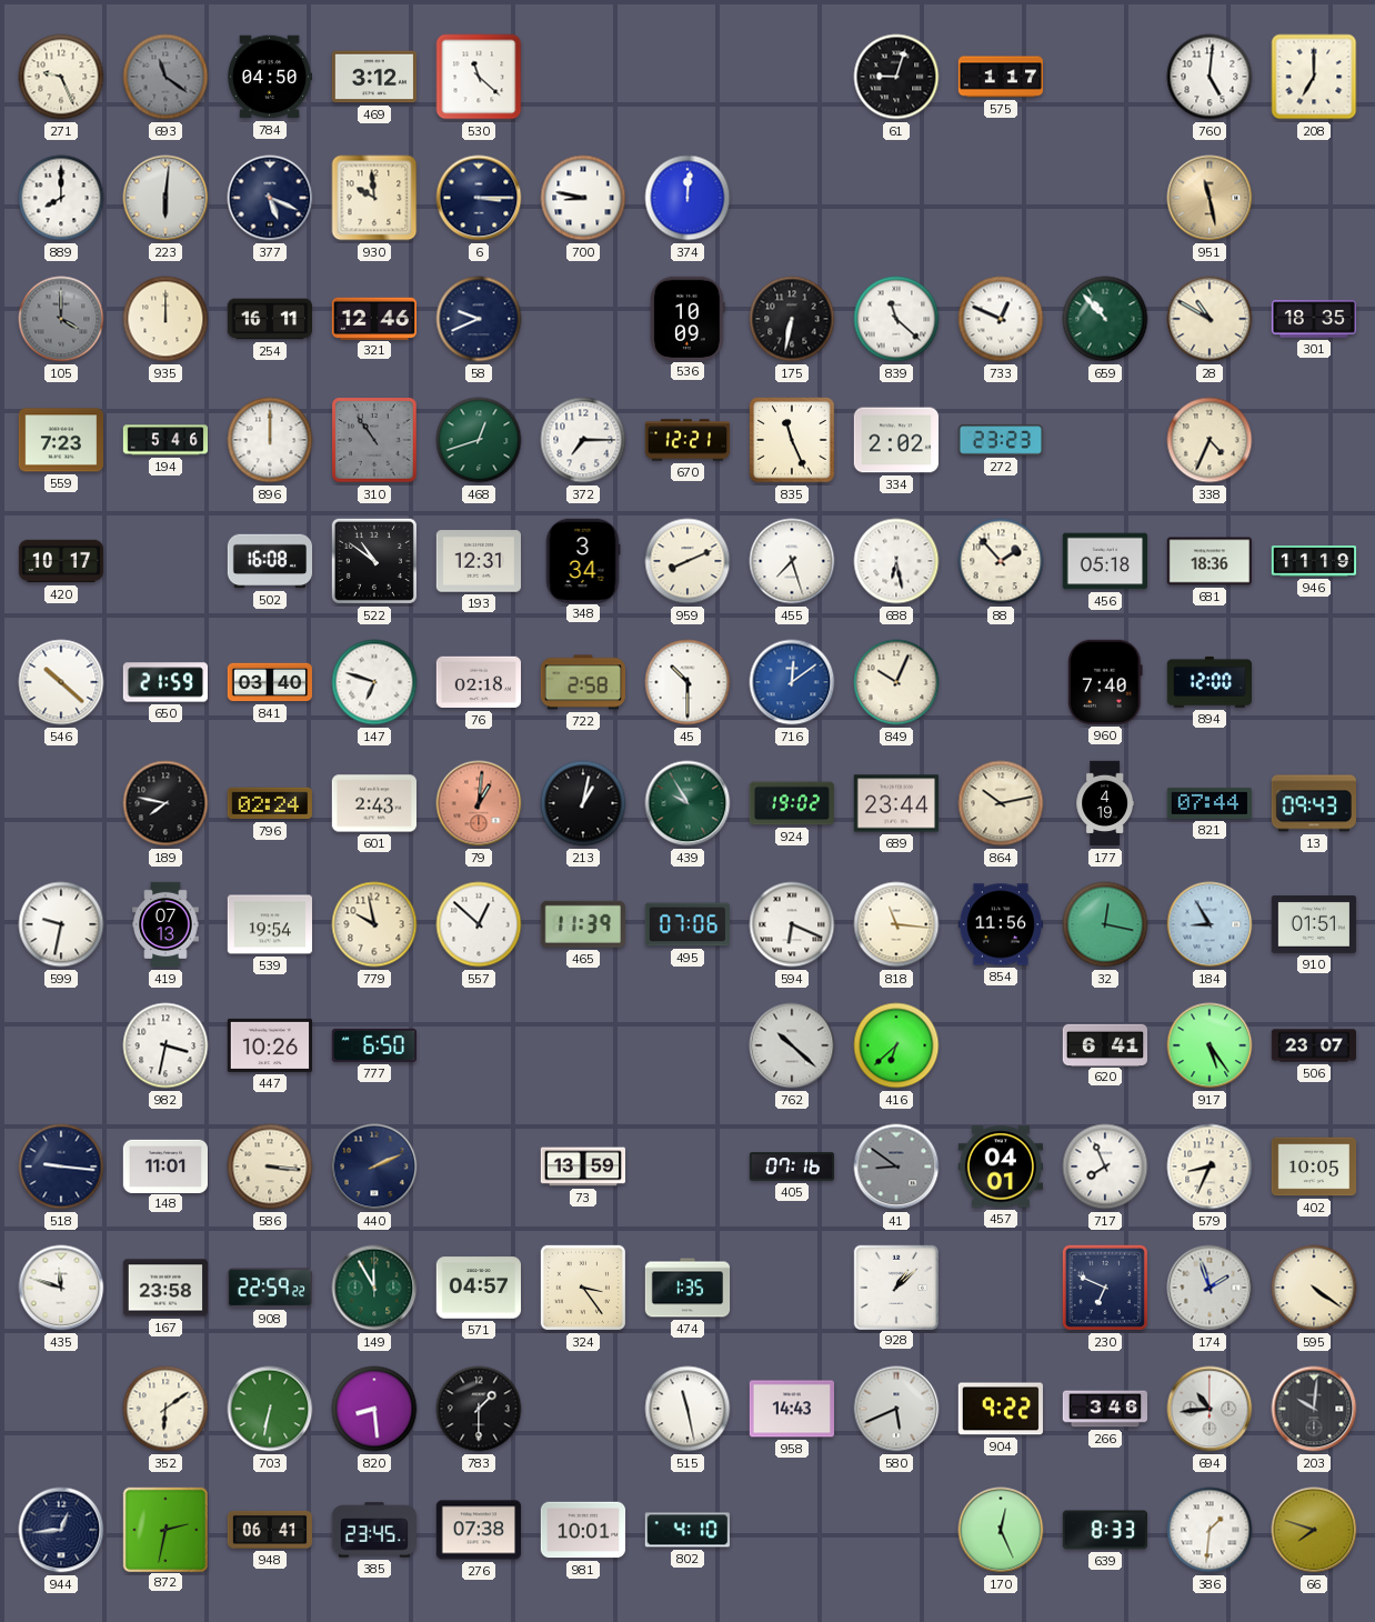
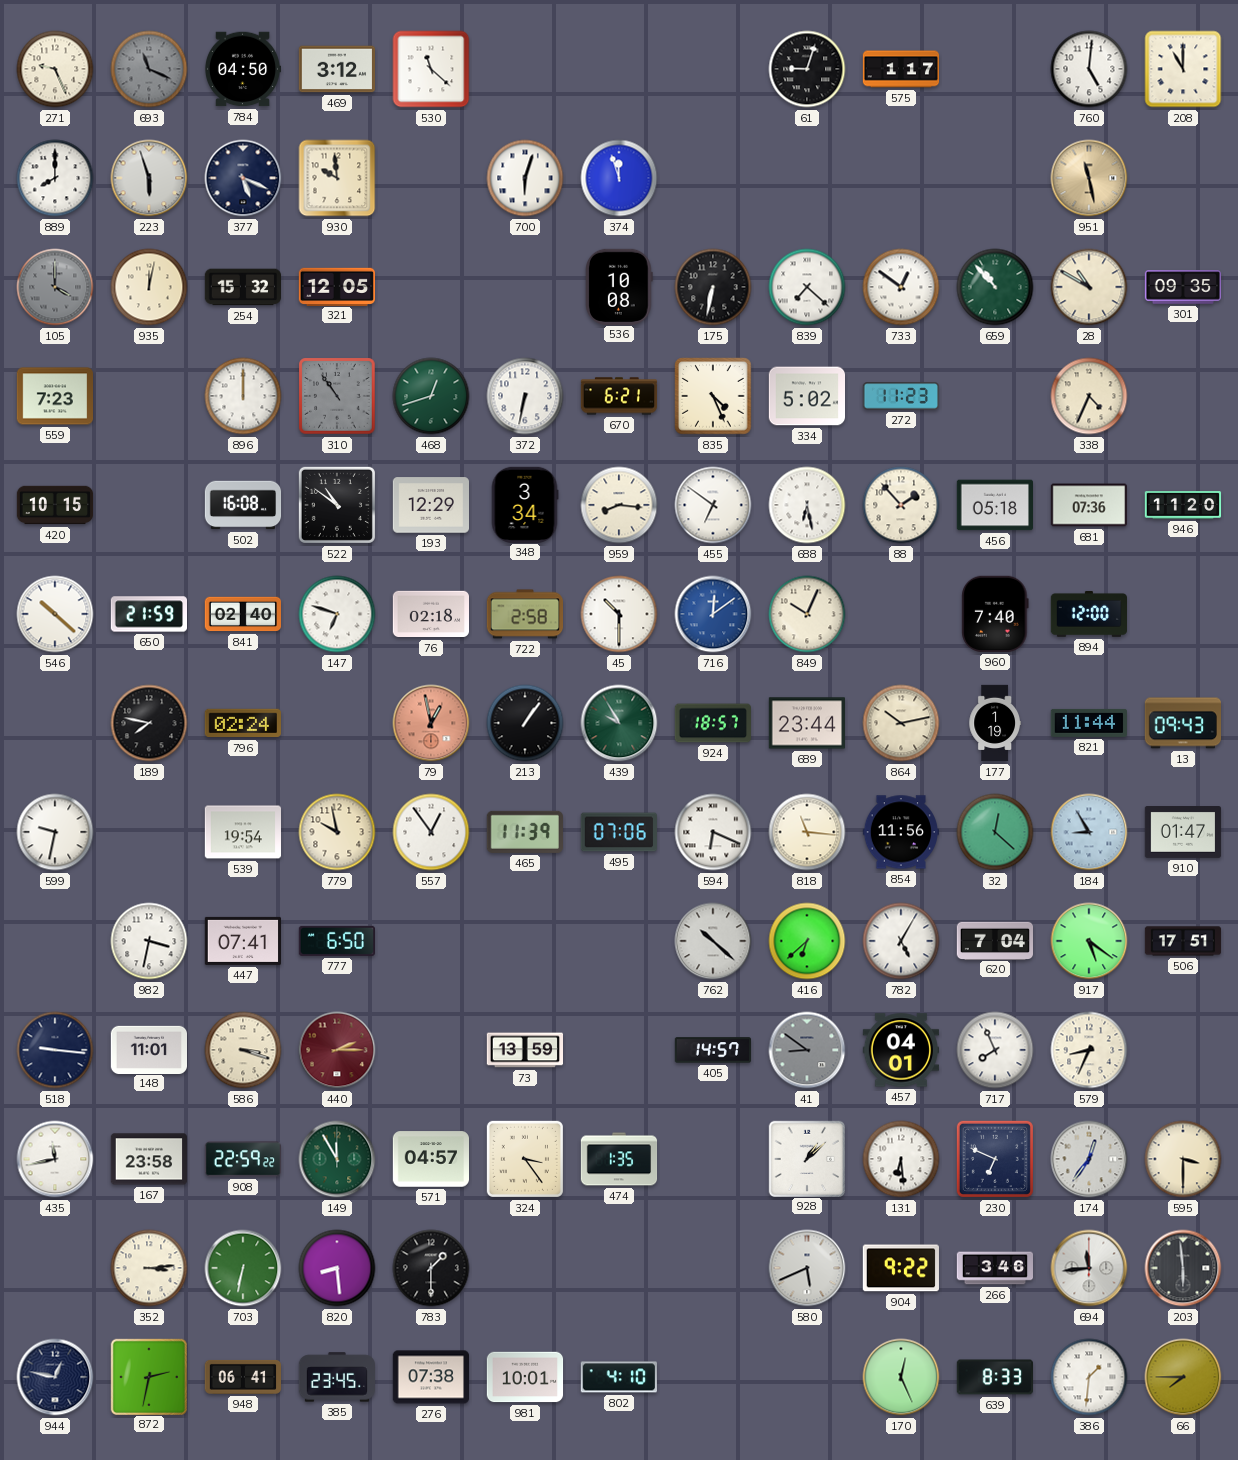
693: 11:21 -> 11:19 (149, 69)
208: 7:00 -> 11:00 (1183, 69)
223: 6:01 -> 5:57 (149, 178)
6: 3:15 -> none (479, 198)
700: 8:47 -> 6:03 (525, 178)
374: 12:01 -> 11:57 (619, 178)
935: 12:00 -> 12:02 (149, 287)
254: 16:11 -> 15:32 (242, 287)
321: 12:46 -> 12:05 (336, 286)
58: 9:41 -> none (479, 319)
536: 10:09 -> 10:08 (620, 286)
839: 11:22 -> 7:22 (807, 287)
733: 12:49 -> 12:51 (901, 287)
301: 18:35 -> 09:35 (1183, 287)
194: 5:46 -> none (165, 440)
372: 7:15 -> 6:32 (525, 396)
670: 12:21 -> 6:21 (619, 396)
835: 11:26 -> 4:26 (713, 396)
334: 2:02 -> 5:02 (806, 396)
272: 23:23 -> 11:23 (901, 396)
420: 10:17 -> 10:15 (55, 505)
193: 12:31 -> 12:29 (430, 505)
959: 8:11 -> 8:16 (619, 505)
455: 7:27 -> 6:51 (713, 505)
681: 18:36 -> 07:36 (1088, 505)
946: 11:19 -> 11:20 (1183, 505)
841: 03:40 -> 02:40 (243, 614)
601: 2:43 -> none (373, 803)
79: 1:01 -> 12:58 (431, 723)
213: 1:02 -> 1:06 (525, 723)
924: 19:02 -> 18:57 (712, 723)
177: 4:19 -> 1:19 (995, 723)
821: 07:44 -> 11:44 (1088, 723)
419: 07:13 -> none (165, 924)
557: 12:52 -> 12:54 (431, 832)
32: 12:17 -> 12:22 (995, 832)
910: 01:51 -> 01:47 (1183, 833)
447: 10:26 -> 07:41 (242, 941)
782: none -> 5:05 (901, 941)
620: 6:41 -> 7:04 (994, 940)
917: 5:24 -> 5:21 (1089, 941)
506: 23:07 -> 17:51 (1183, 941)
586: 3:16 -> 3:18 (243, 1050)
440: 2:11 -> 2:15 (337, 1050)
440 dial: navy -> burgundy (337, 1050)
405: 07:16 -> 14:57 (713, 1050)
402: 10:05 -> none (1314, 1167)
435: 11:48 -> 11:43 (55, 1159)
131: none -> 6:29 (901, 1159)
174: 1:57 -> 12:36 (1089, 1159)
595: 4:21 -> 3:30 (1183, 1159)
352: 6:09 -> 3:14 (149, 1268)
515: 11:28 -> none (687, 1409)
958: 14:43 -> none (791, 1409)
694: 10:44 -> 11:44 (1089, 1268)
203: 10:01 -> 5:59 (1183, 1268)
944: 12:44 -> 12:47 (55, 1377)
66: 7:48 -> 7:45 (1183, 1377)
